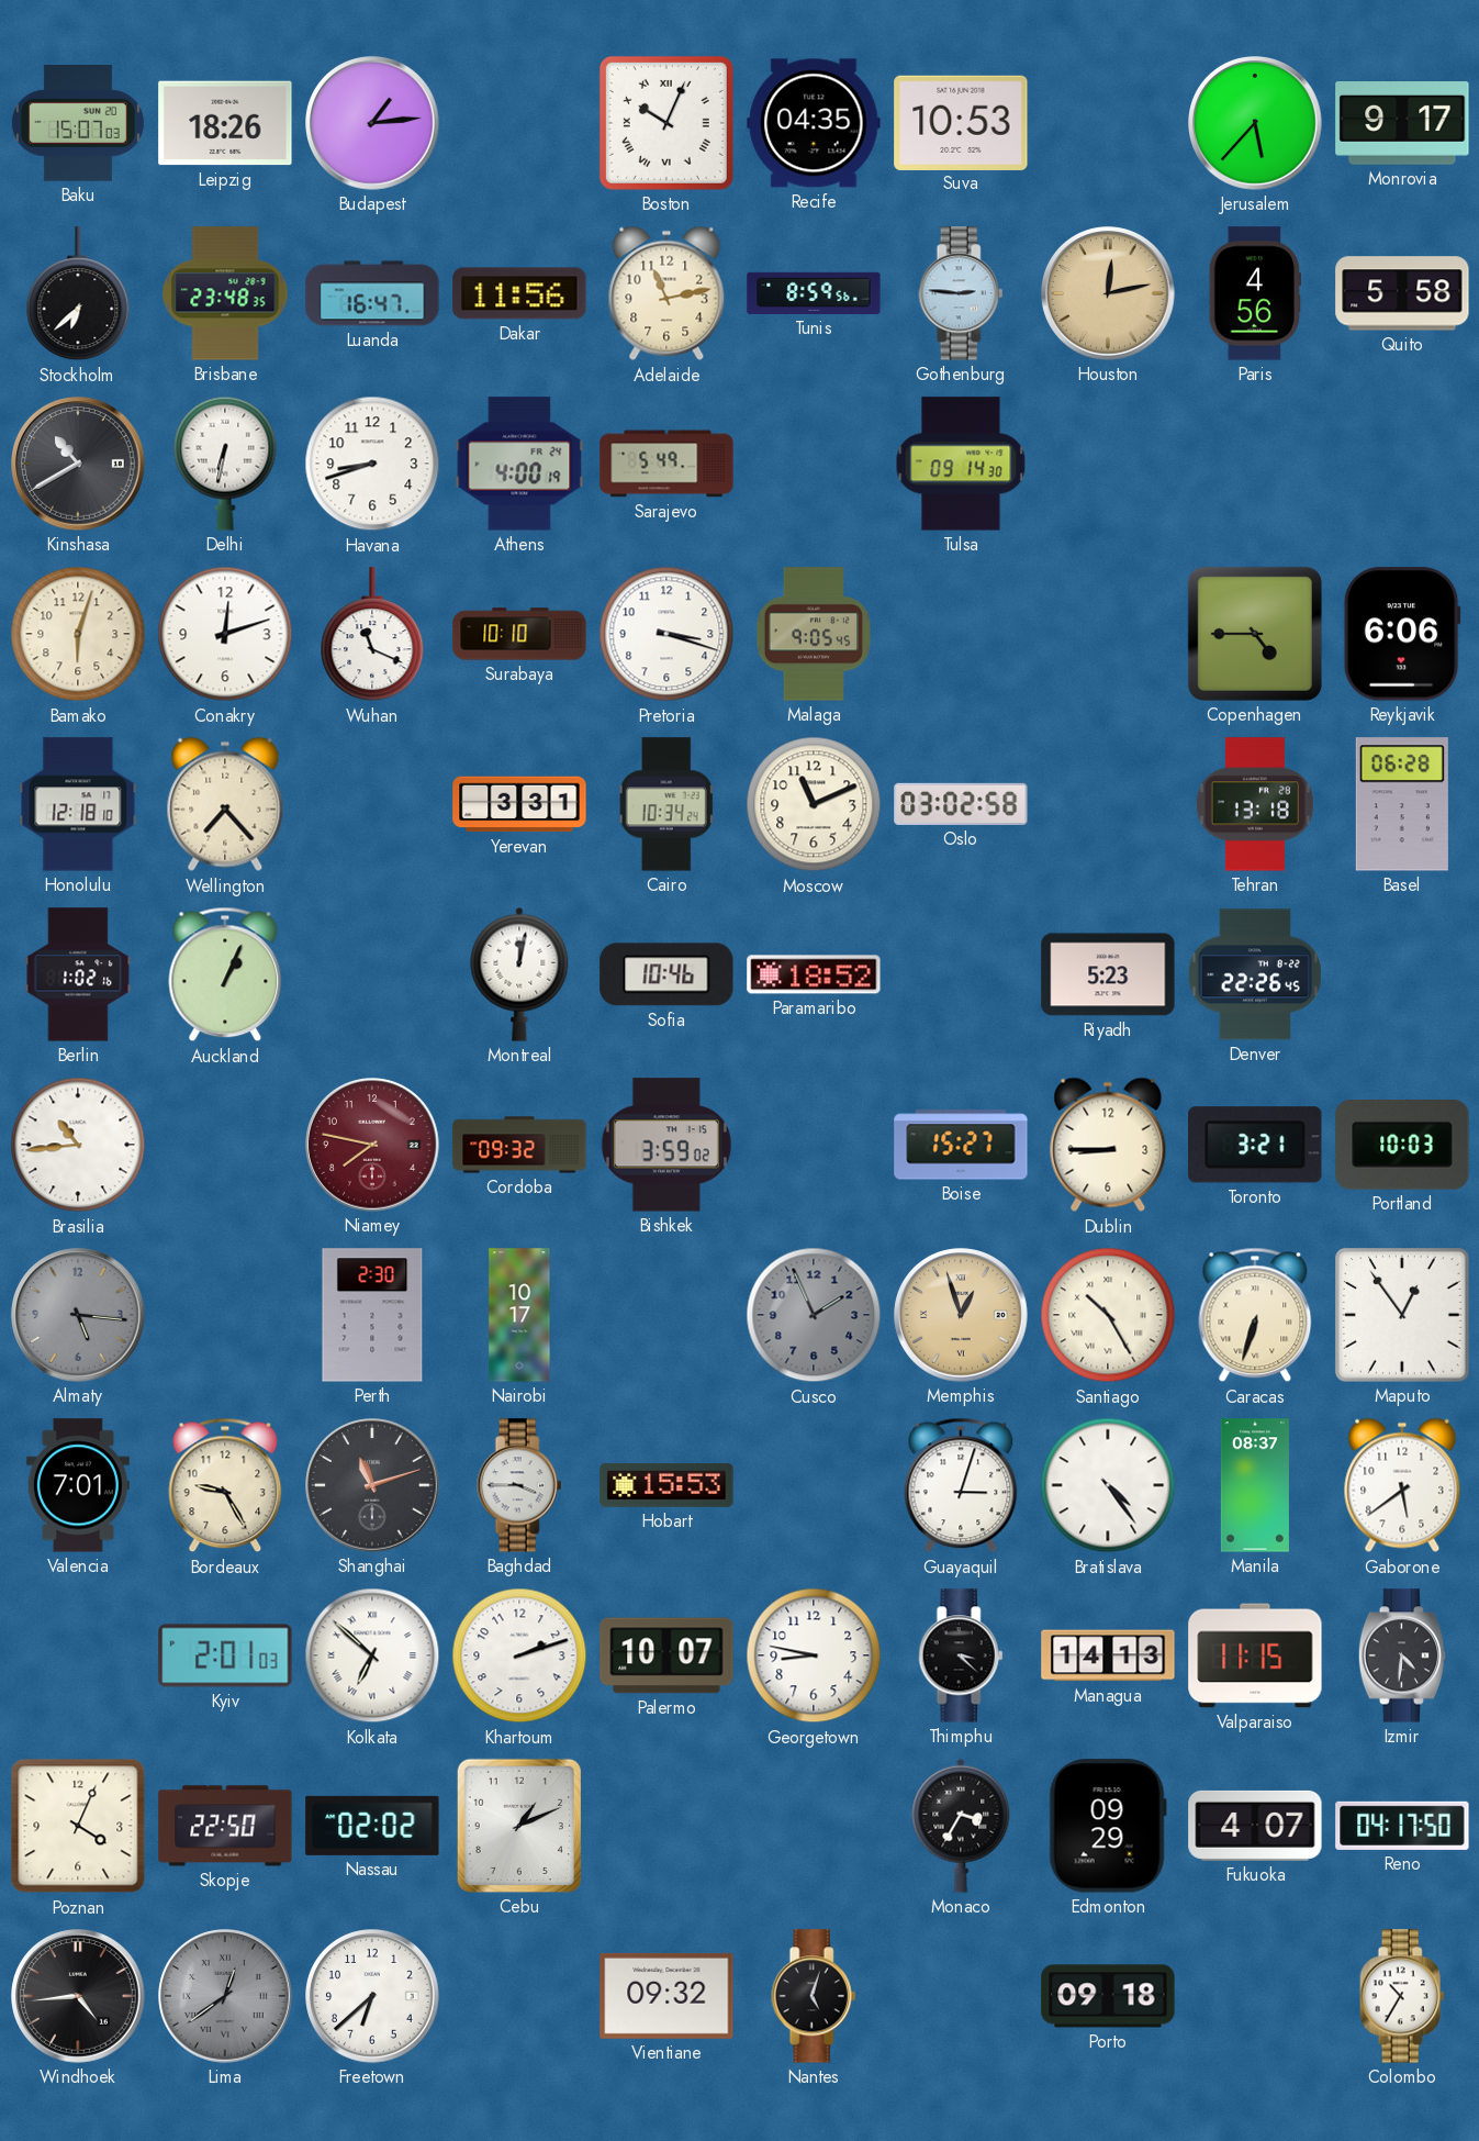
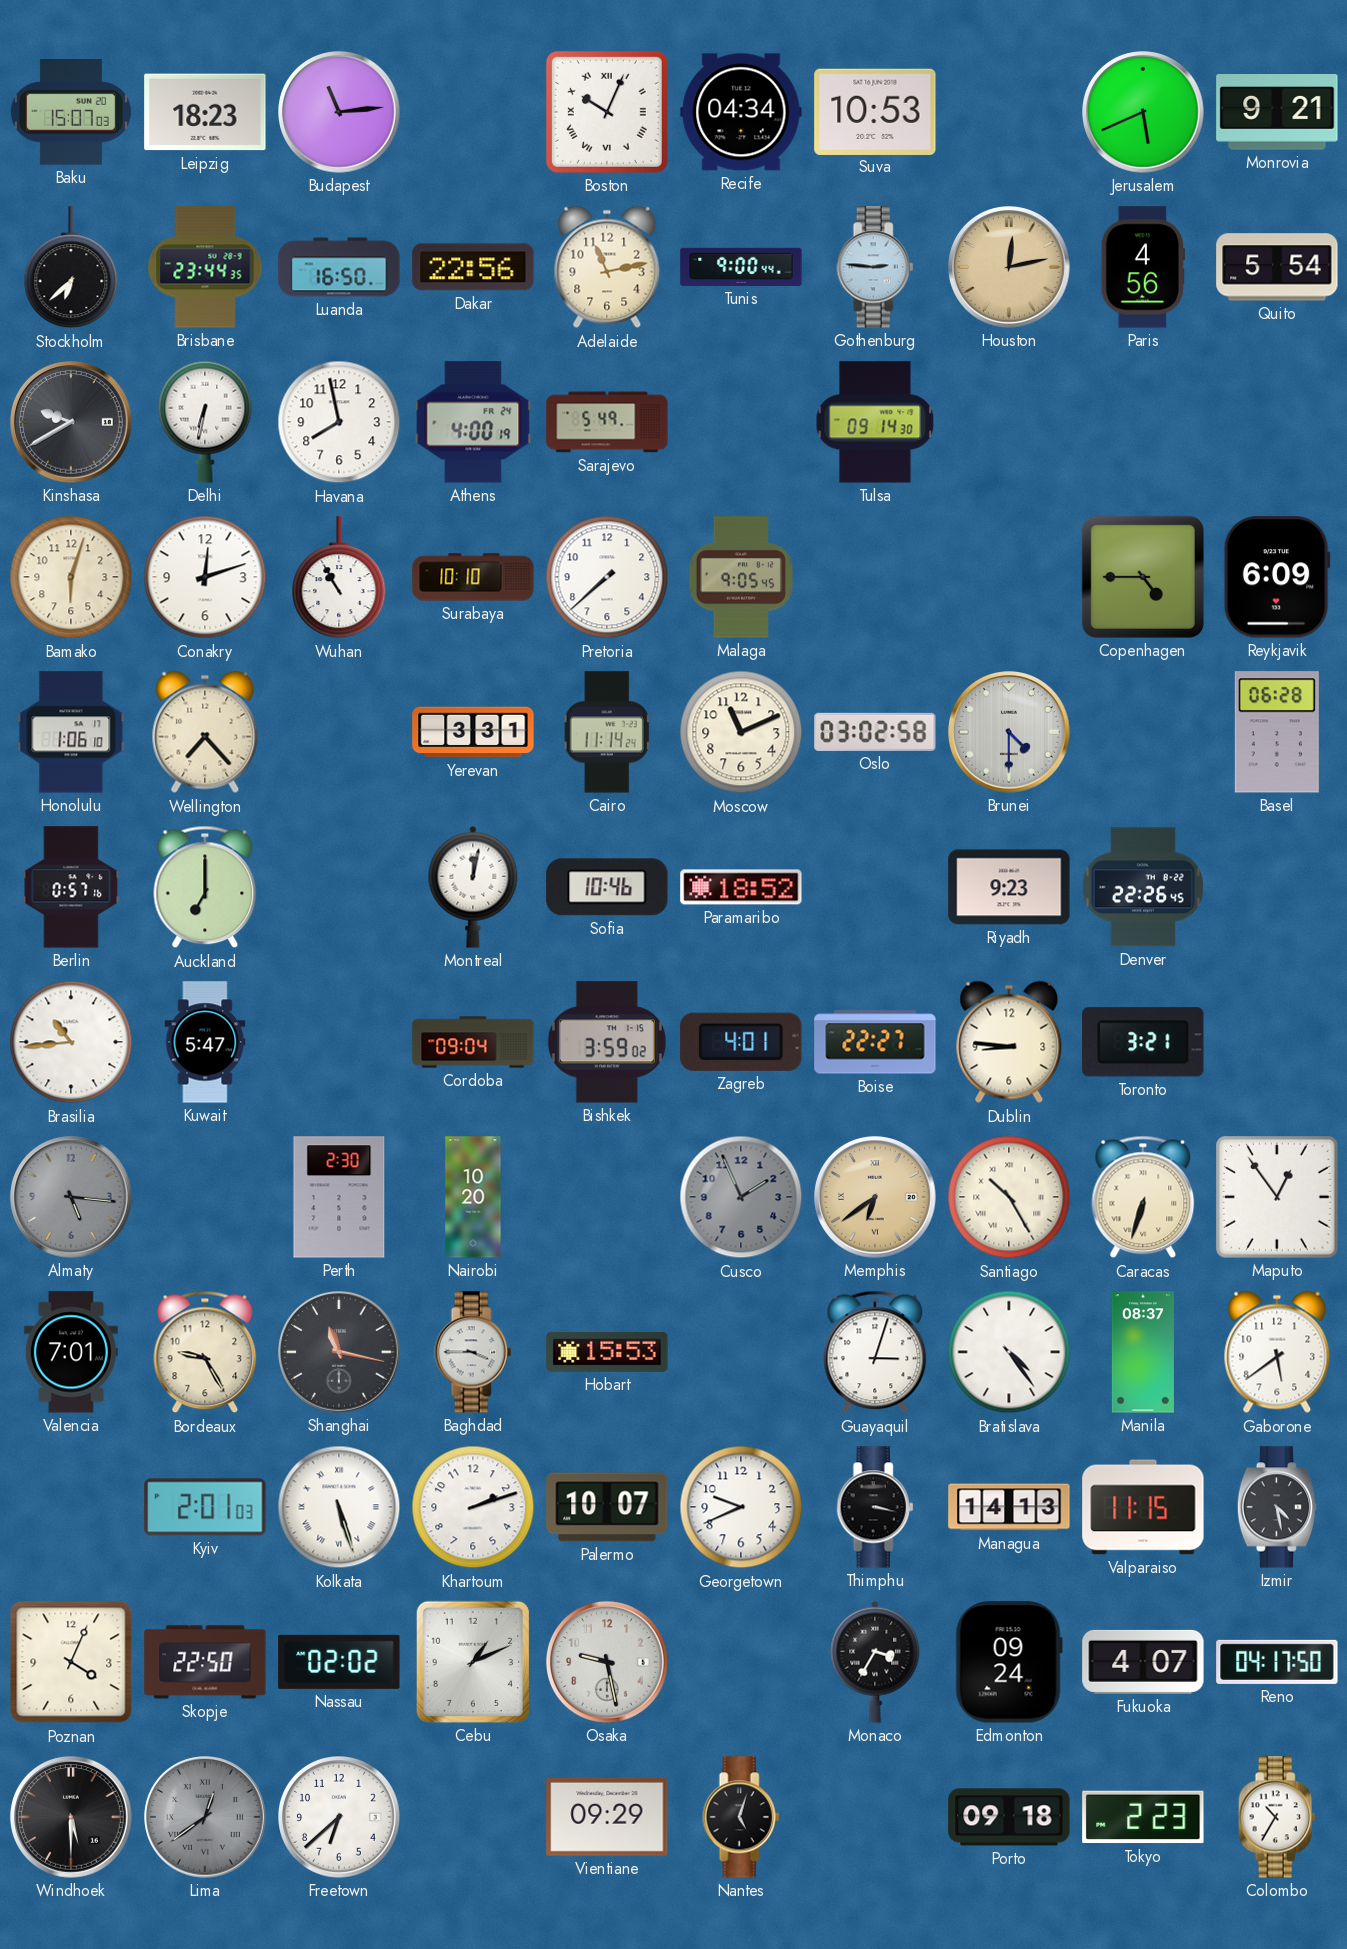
Leipzig: 18:26 -> 18:23 (205, 112)
Budapest: 1:14 -> 11:14 (339, 112)
Recife: 04:35 -> 04:34 (741, 112)
Jerusalem: 5:37 -> 5:41 (1143, 112)
Monrovia: 9:17 -> 9:21 (1277, 113)
Brisbane: 23:48 -> 23:44 (205, 267)
Luanda: 16:47 -> 16:50 (339, 267)
Dakar: 11:56 -> 22:56 (473, 267)
Tunis: 8:59 -> 9:00 (741, 267)
Quito: 5:58 -> 5:54 (1277, 267)
Kinshasa: 10:40 -> 9:40 (71, 422)
Havana: 8:42 -> 7:58 (339, 422)
Wuhan: 11:19 -> 10:55 (339, 578)
Pretoria: 3:18 -> 7:38 (607, 577)
Reykjavik: 6:06 -> 6:09 (1277, 577)
Honolulu: 12:18 -> 1:06 (71, 732)
Cairo: 10:34 -> 11:14 (607, 732)
Brunei: none -> 4:30 (1009, 732)
Tehran: 13:18 -> none (1255, 804)
Berlin: 1:02 -> 0:57 (71, 887)
Auckland: 1:04 -> 7:00 (205, 887)
Riyadh: 5:23 -> 9:23 (1009, 887)
Kuwait: none -> 5:47 (205, 1042)
Niamey: 7:47 -> none (372, 1145)
Cordoba: 09:32 -> 09:04 (473, 1042)
Zagreb: none -> 4:01 (741, 1042)
Boise: 15:27 -> 22:27 (875, 1042)
Dublin: 8:45 -> 8:46 (1009, 1042)
Portland: 10:03 -> none (1402, 1146)
Nairobi: 10:17 -> 10:20 (473, 1197)
Memphis: 12:57 -> 6:39 (875, 1197)
Shanghai: 11:12 -> 11:17 (339, 1352)
Kolkata: 6:52 -> 5:27 (339, 1507)
Georgetown: 8:47 -> 9:41 (741, 1507)
Thimphu: 3:22 -> 3:17 (875, 1507)
Izmir: 4:31 -> 4:28 (1277, 1507)
Osaka: none -> 9:28 (607, 1662)
Edmonton: 09:29 -> 09:24 (1009, 1662)
Windhoek: 4:44 -> 5:30 (71, 1817)
Vientiane: 09:32 -> 09:29 (607, 1817)
Tokyo: none -> 2:23 (1143, 1817)
